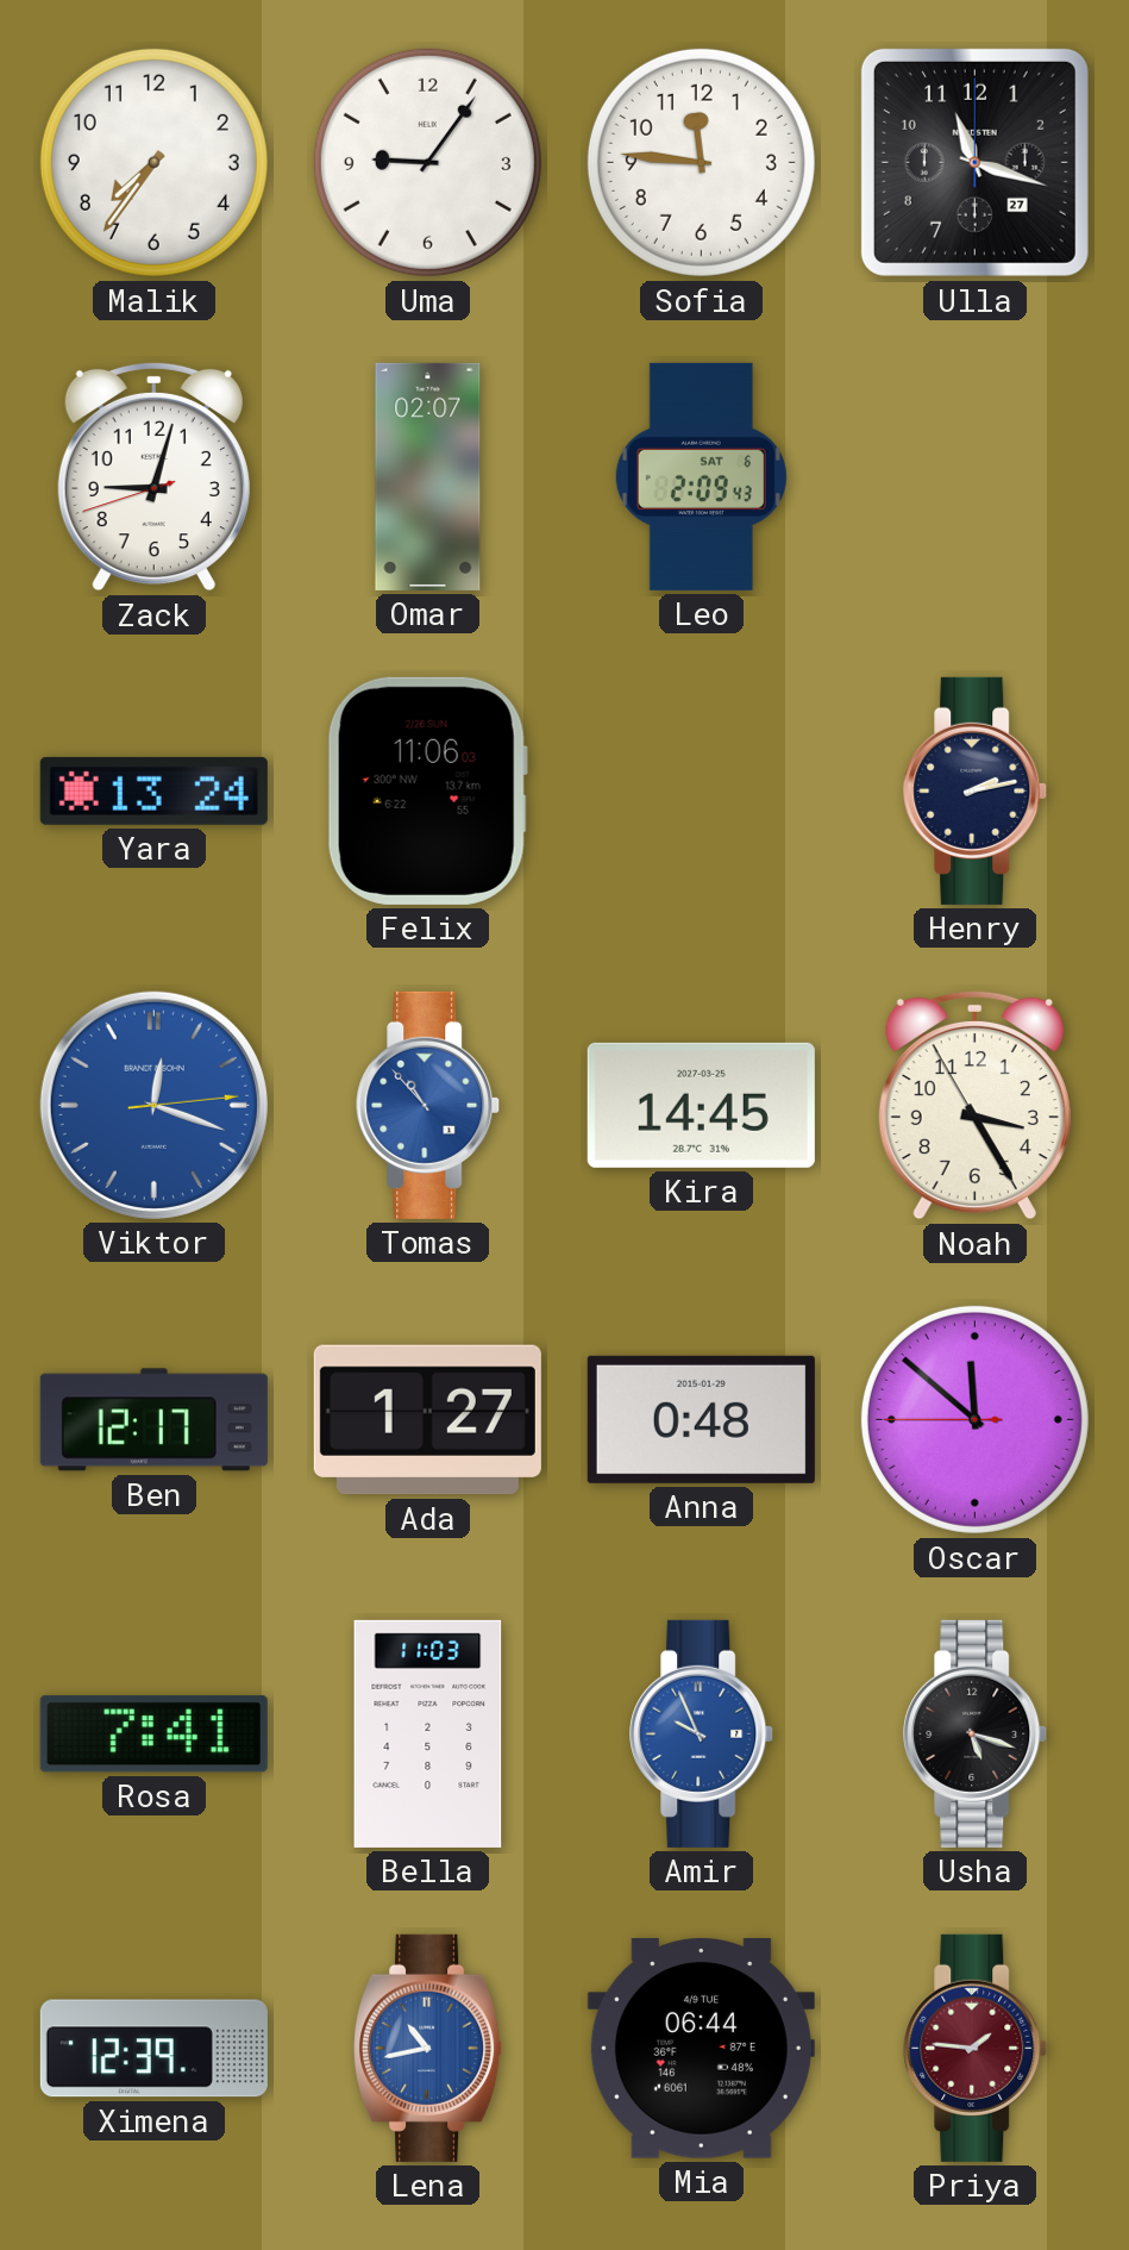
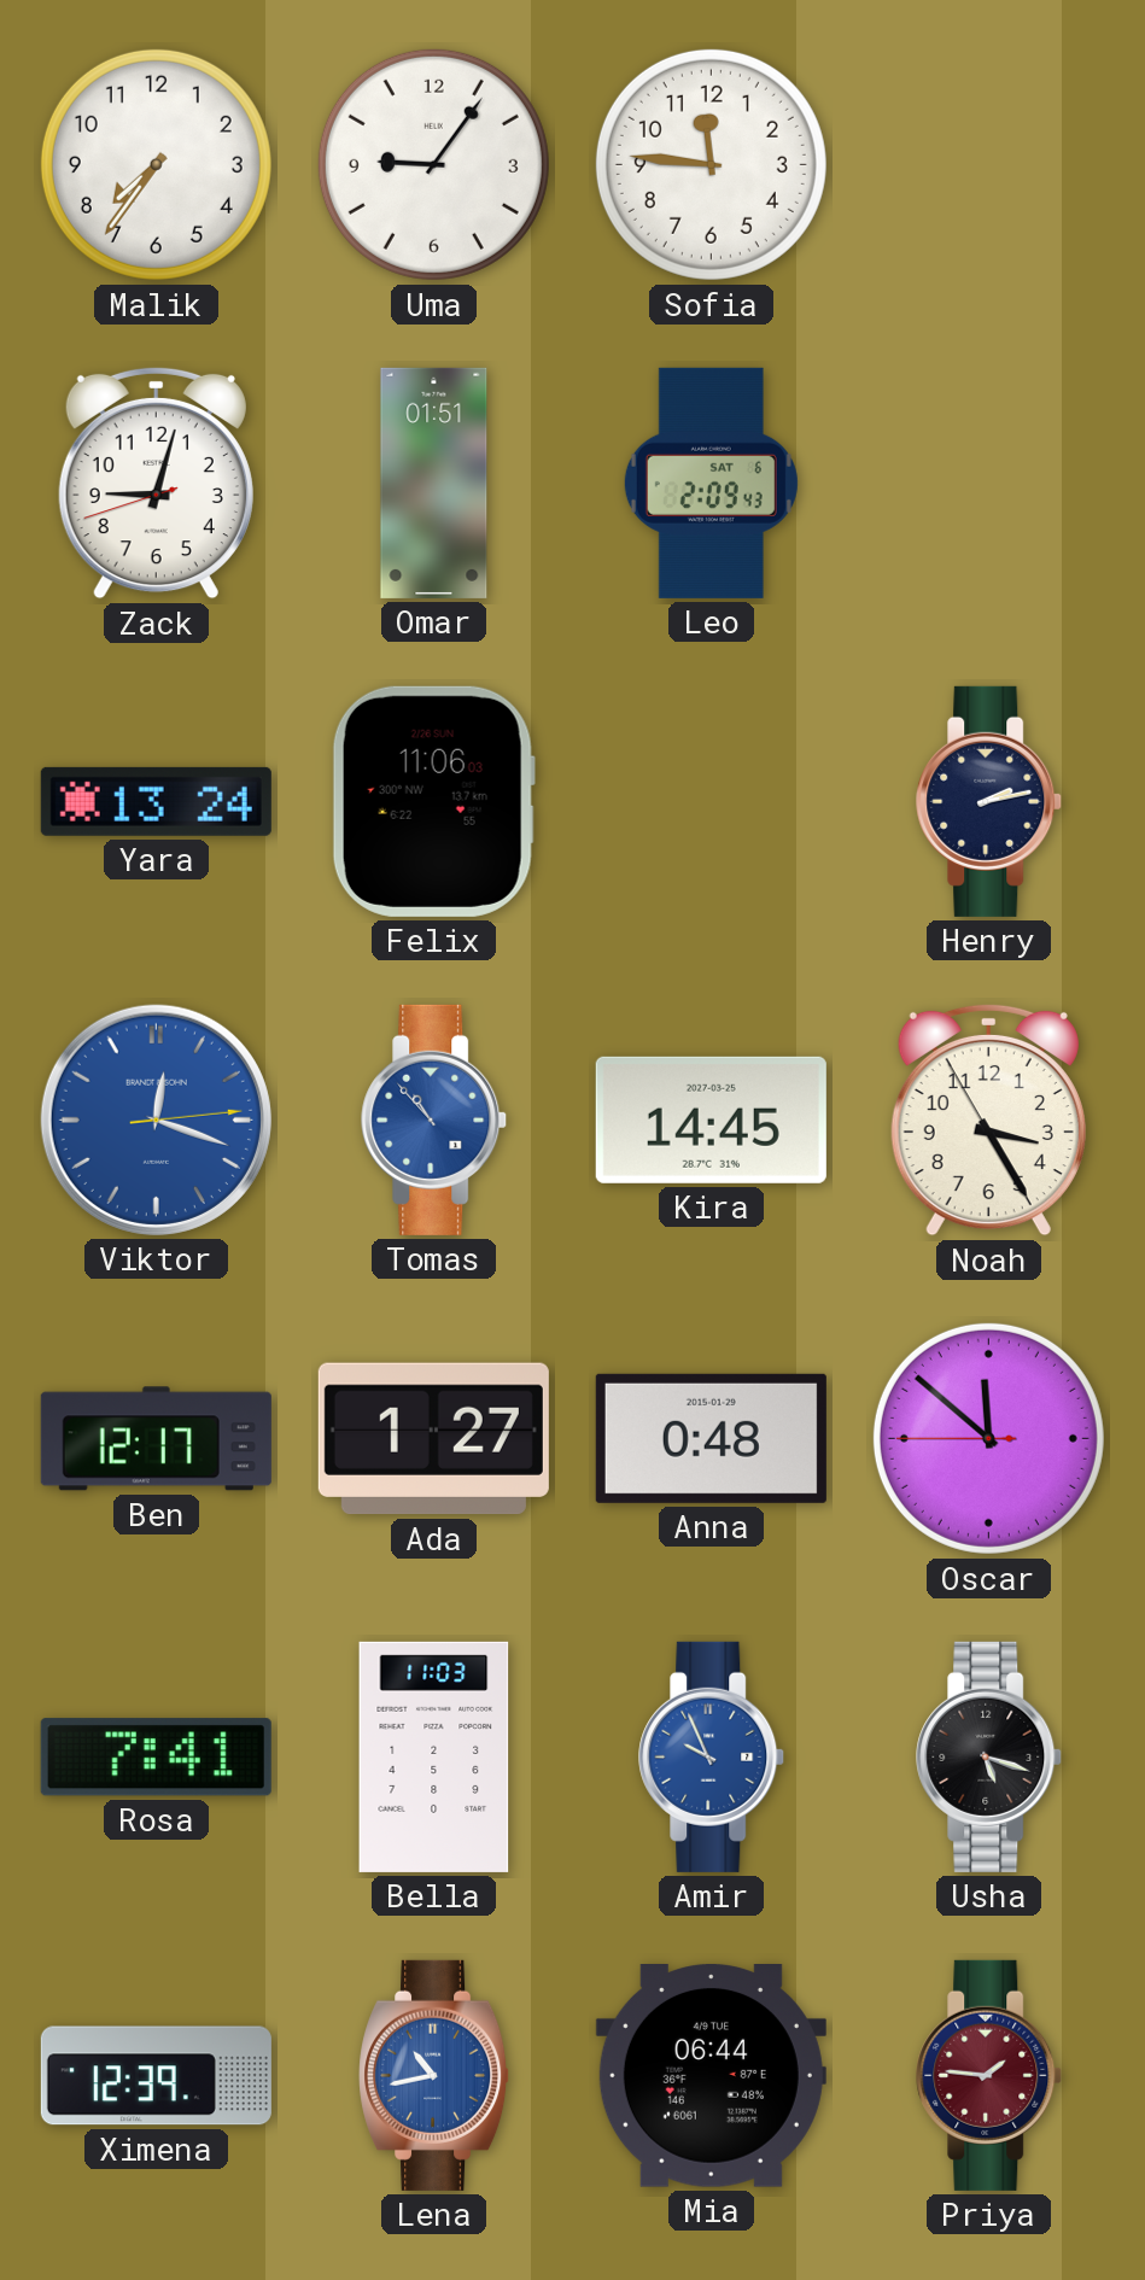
Ulla: 11:18 -> none (974, 162)
Omar: 02:07 -> 01:51 (434, 483)
